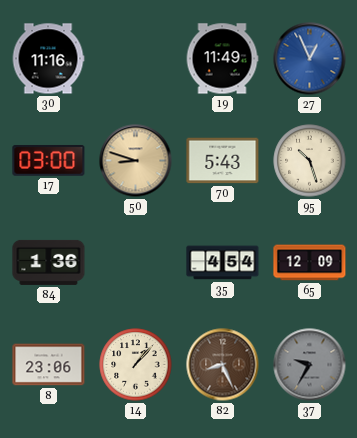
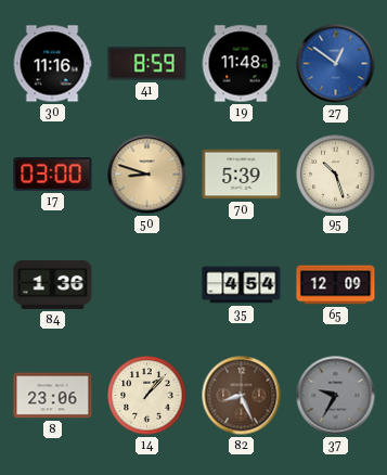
41: none -> 8:59 (147, 64)
19: 11:49 -> 11:48 (241, 64)
27: 12:56 -> 12:51 (336, 64)
70: 5:43 -> 5:39 (242, 175)
